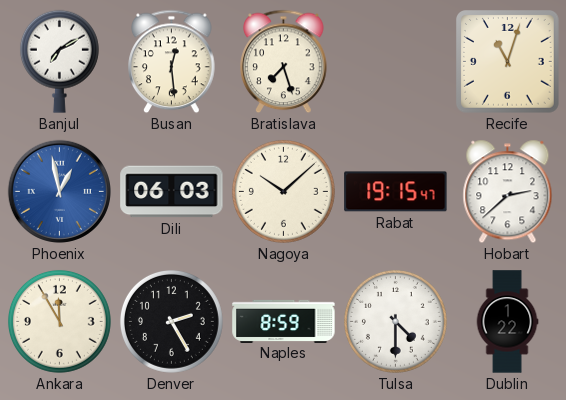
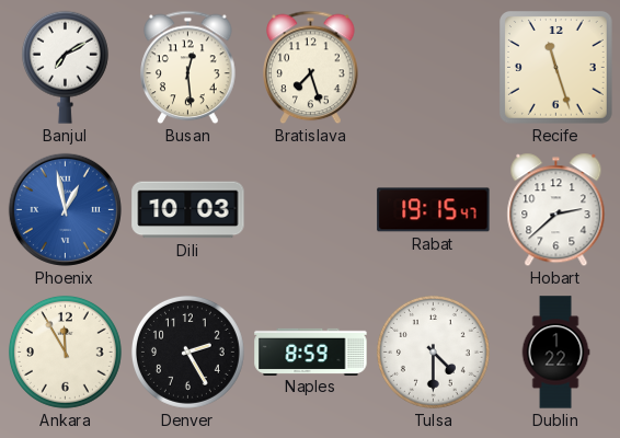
Recife: 11:03 -> 11:27 (556, 68)
Dili: 06:03 -> 10:03 (188, 210)
Nagoya: 10:08 -> none (283, 191)
